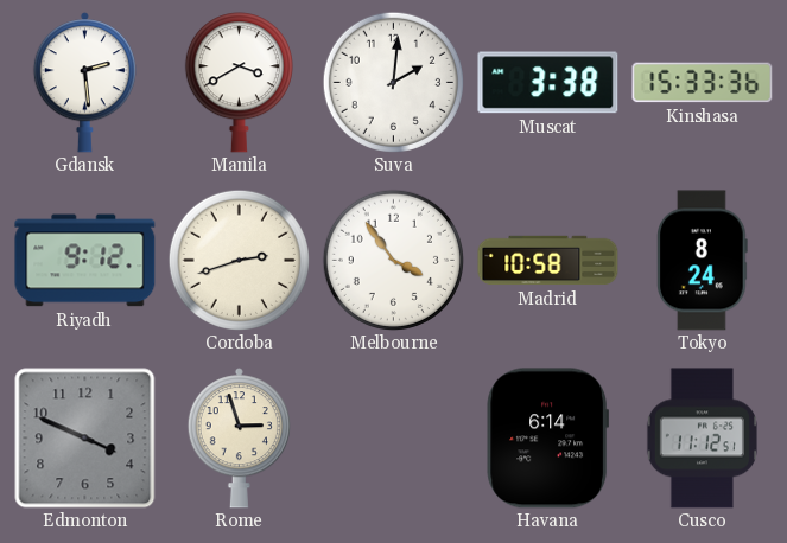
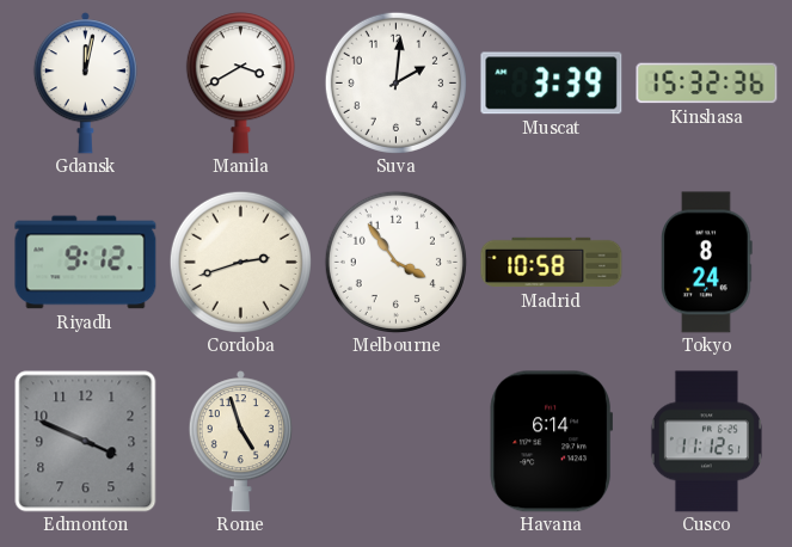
Gdansk: 2:29 -> 12:02 (85, 84)
Muscat: 3:38 -> 3:39 (552, 84)
Kinshasa: 15:33 -> 15:32 (707, 84)
Rome: 2:57 -> 4:57 (240, 442)
